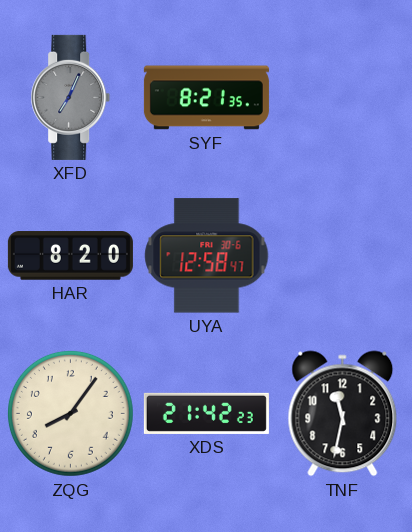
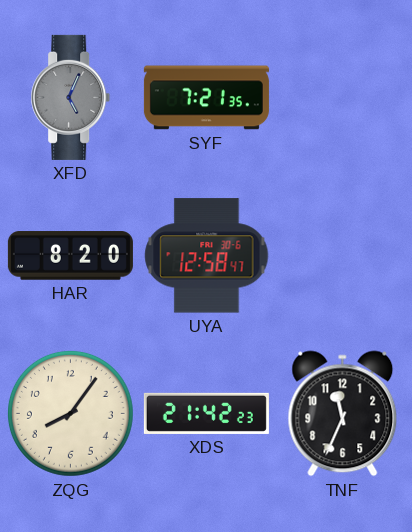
XFD: 7:04 -> 5:04 (71, 97)
SYF: 8:21 -> 7:21 (206, 98)
TNF: 11:32 -> 11:34 (343, 414)
